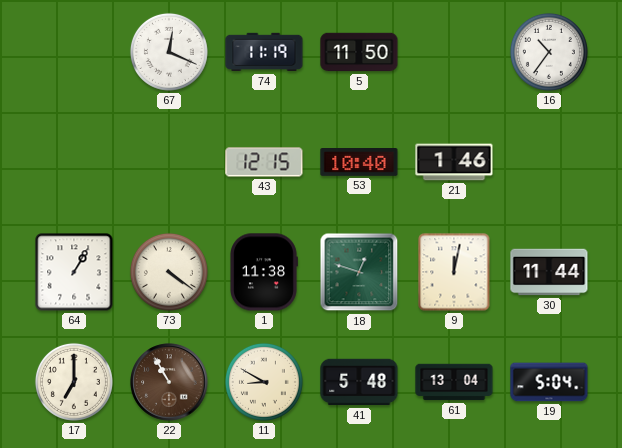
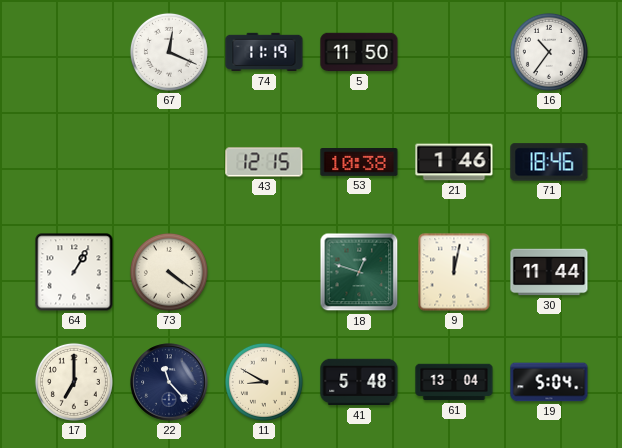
53: 10:40 -> 10:38 (359, 163)
71: none -> 18:46 (549, 162)
1: 11:38 -> none (264, 272)
22: 10:55 -> 11:23 (169, 382)
22 dial: brown -> navy (169, 382)
